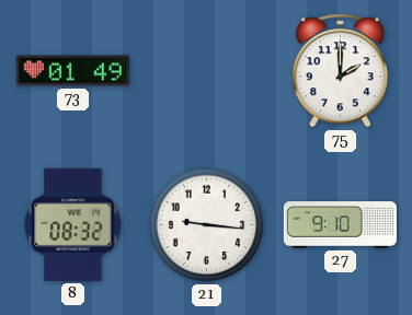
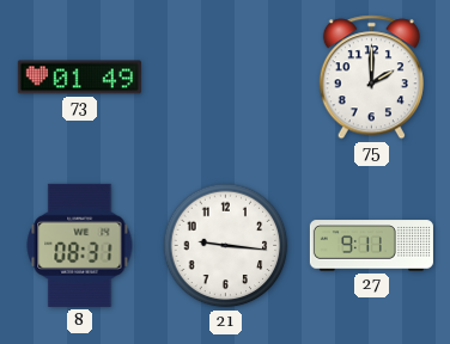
8: 08:32 -> 08:31 (80, 245)
27: 9:10 -> 9:11 (371, 246)
